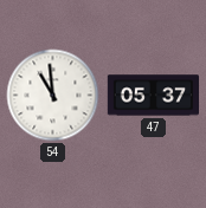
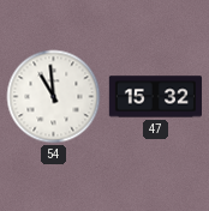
47: 05:37 -> 15:32 (155, 97)
